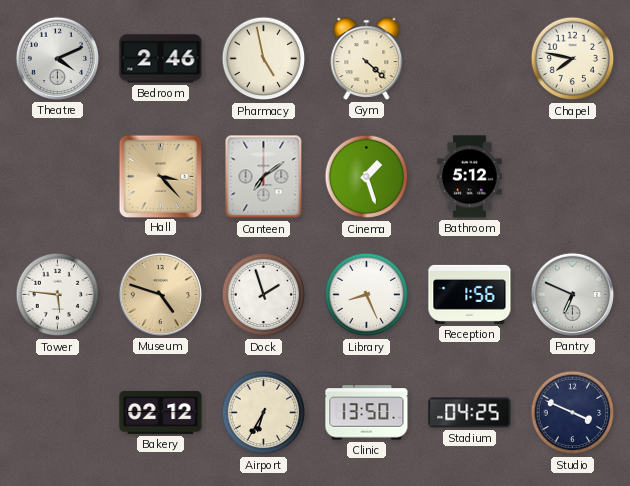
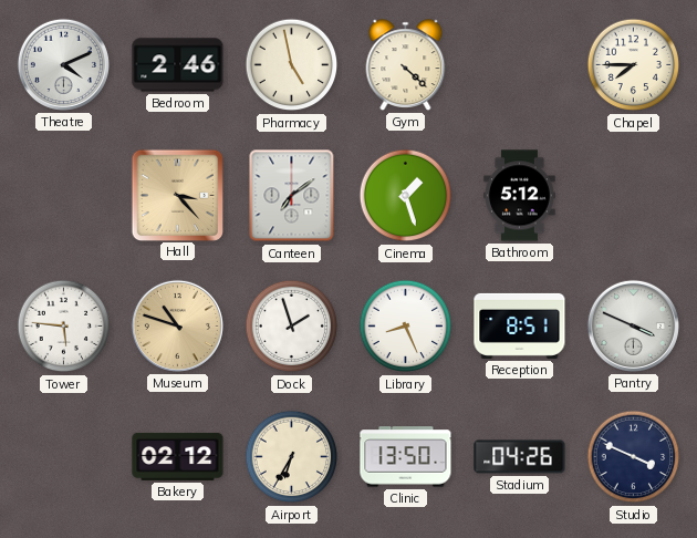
Chapel: 7:47 -> 7:45 (634, 65)
Museum: 4:48 -> 10:48 (177, 325)
Reception: 1:56 -> 8:51 (520, 325)
Pantry: 6:49 -> 3:49 (633, 325)
Stadium: 04:25 -> 04:26 (520, 457)
